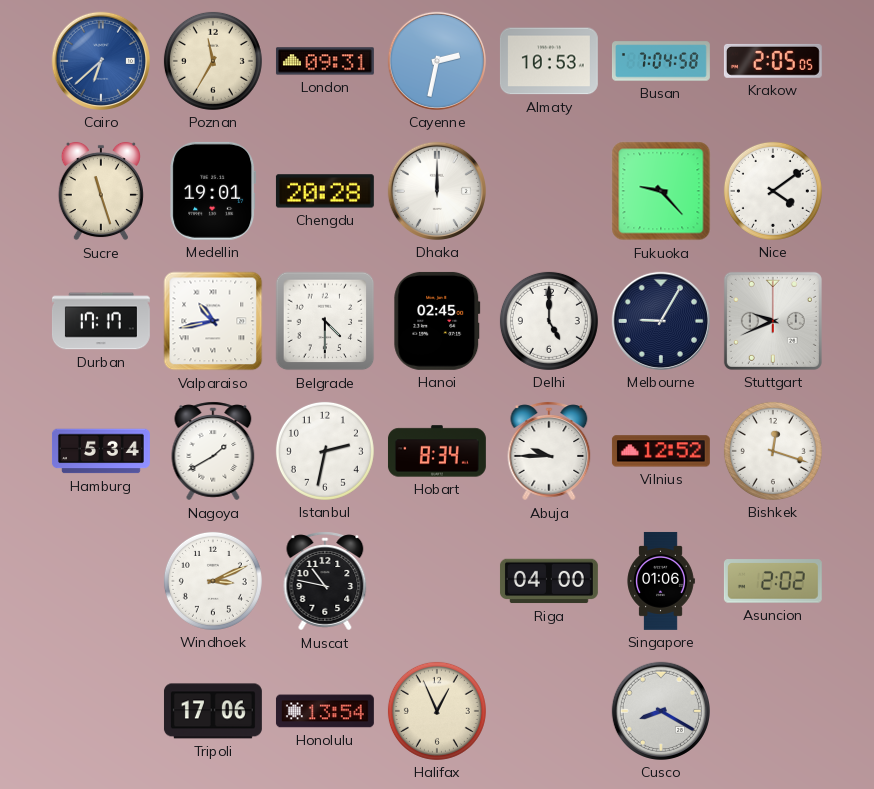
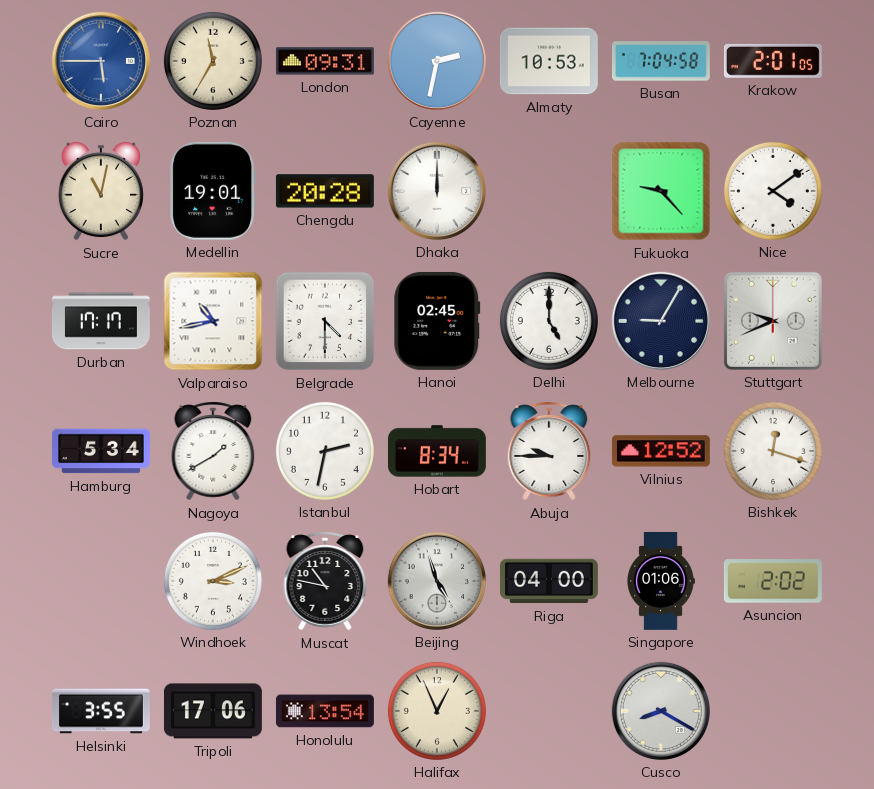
Cairo: 6:38 -> 5:45 (101, 61)
Krakow: 2:05 -> 2:01 (773, 61)
Sucre: 11:27 -> 11:02 (101, 191)
Beijing: none -> 4:57 (437, 581)
Helsinki: none -> 3:55 (101, 711)
